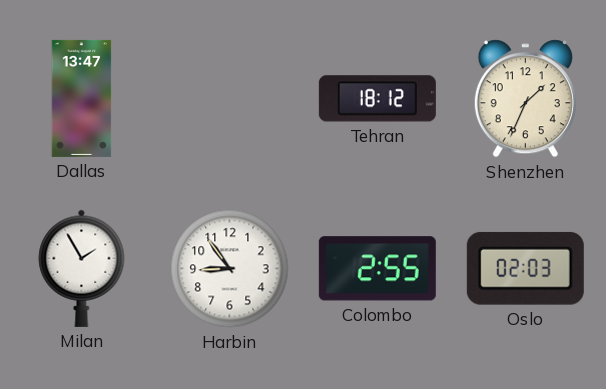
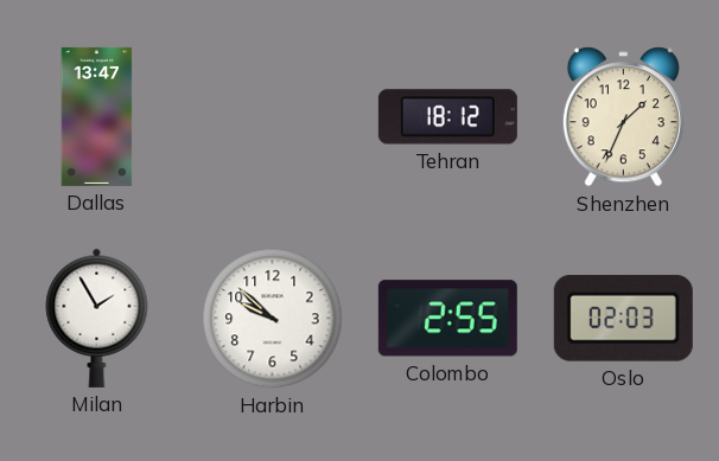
Harbin: 8:54 -> 9:52 (273, 319)
